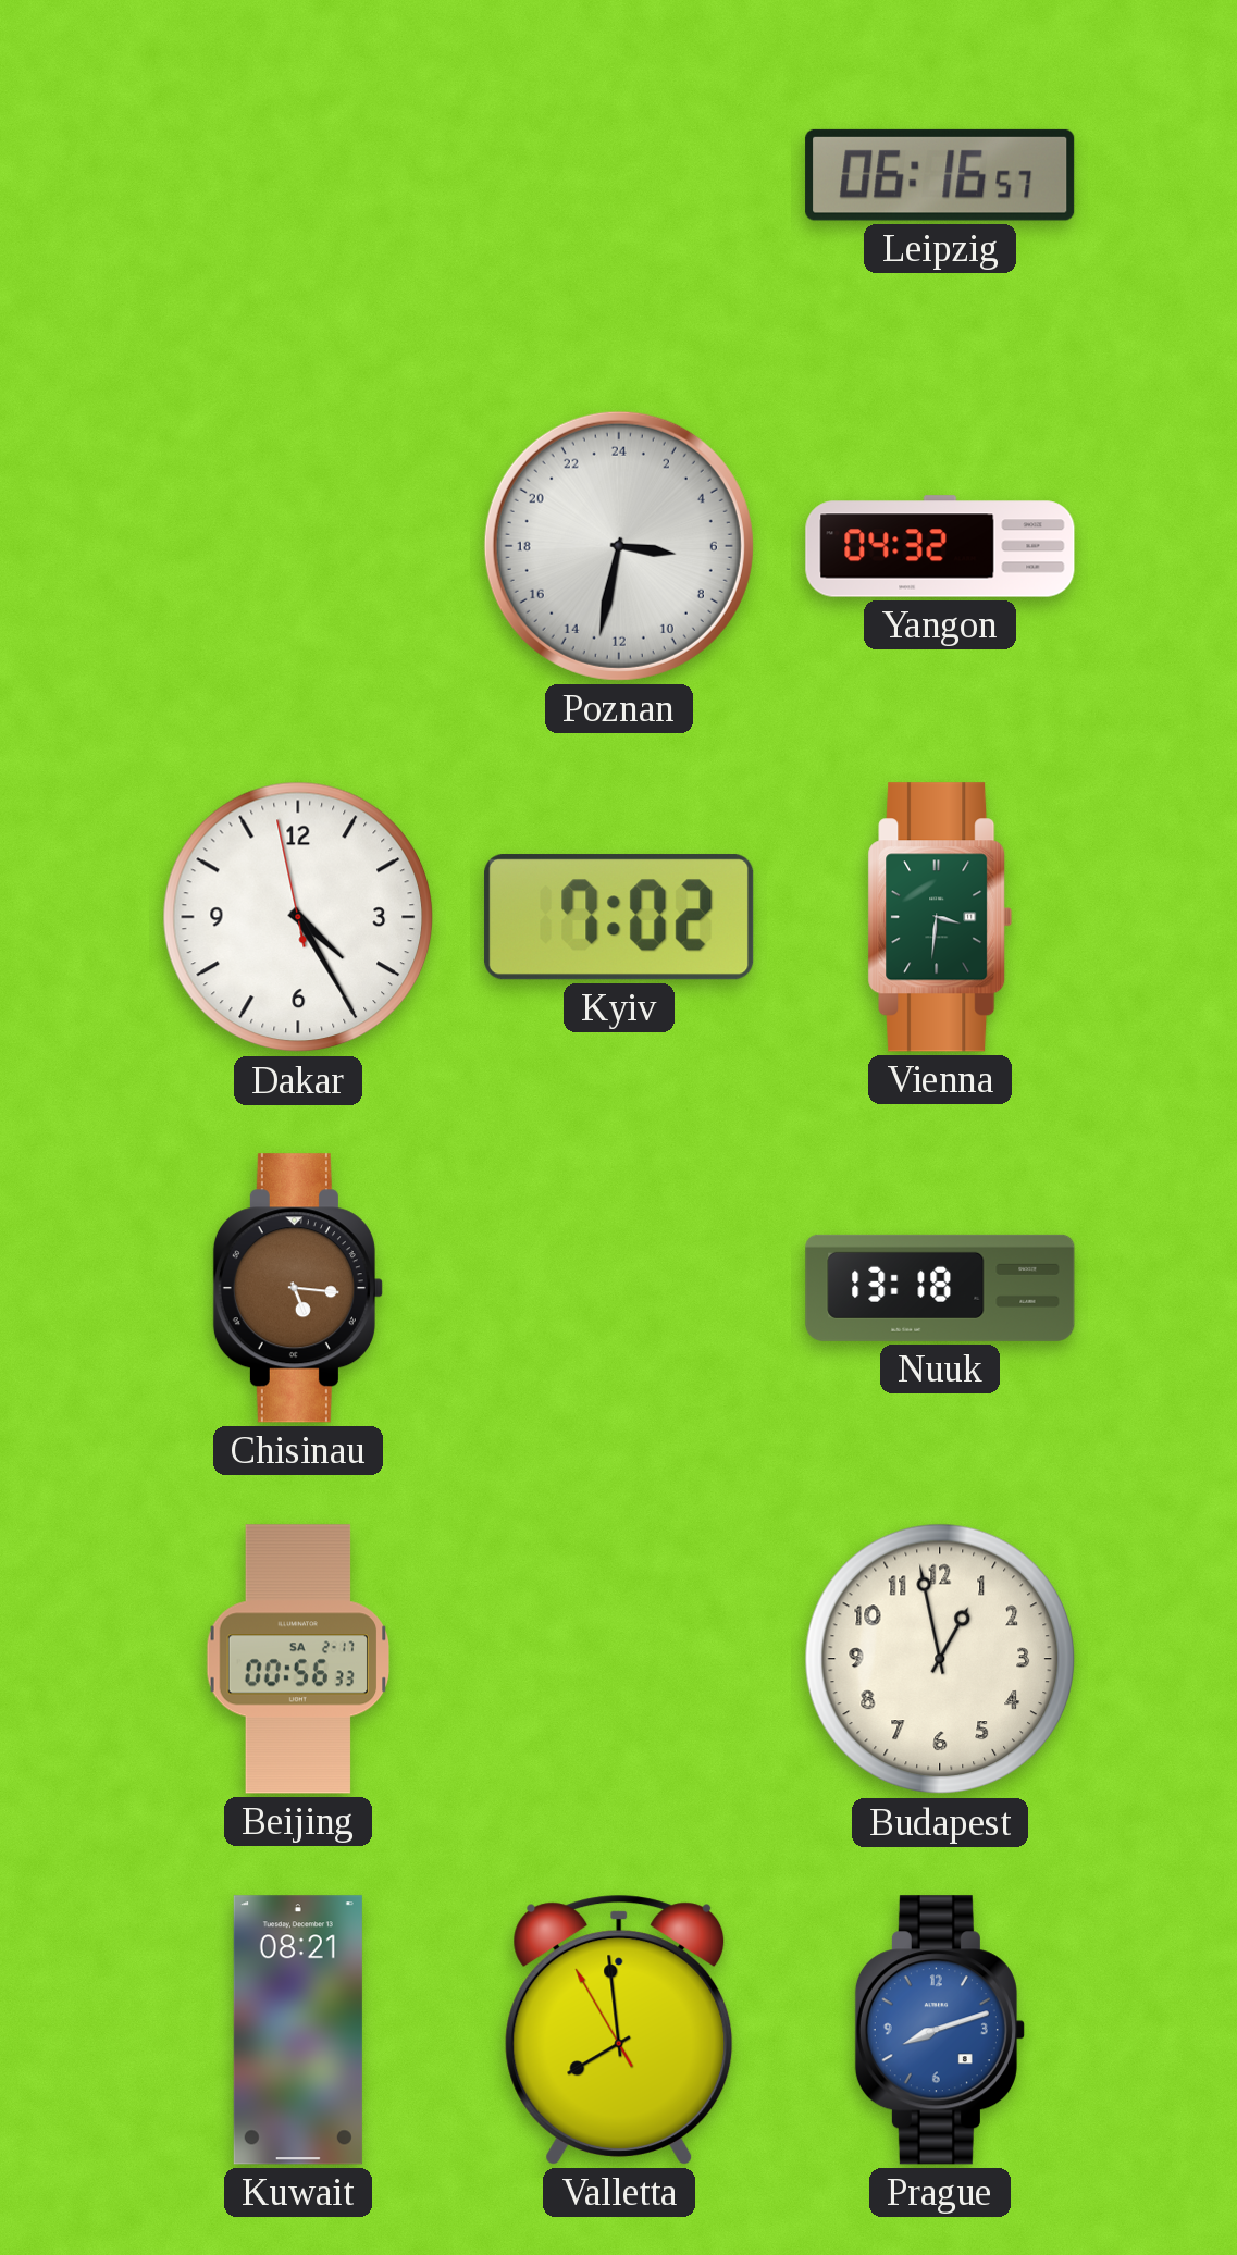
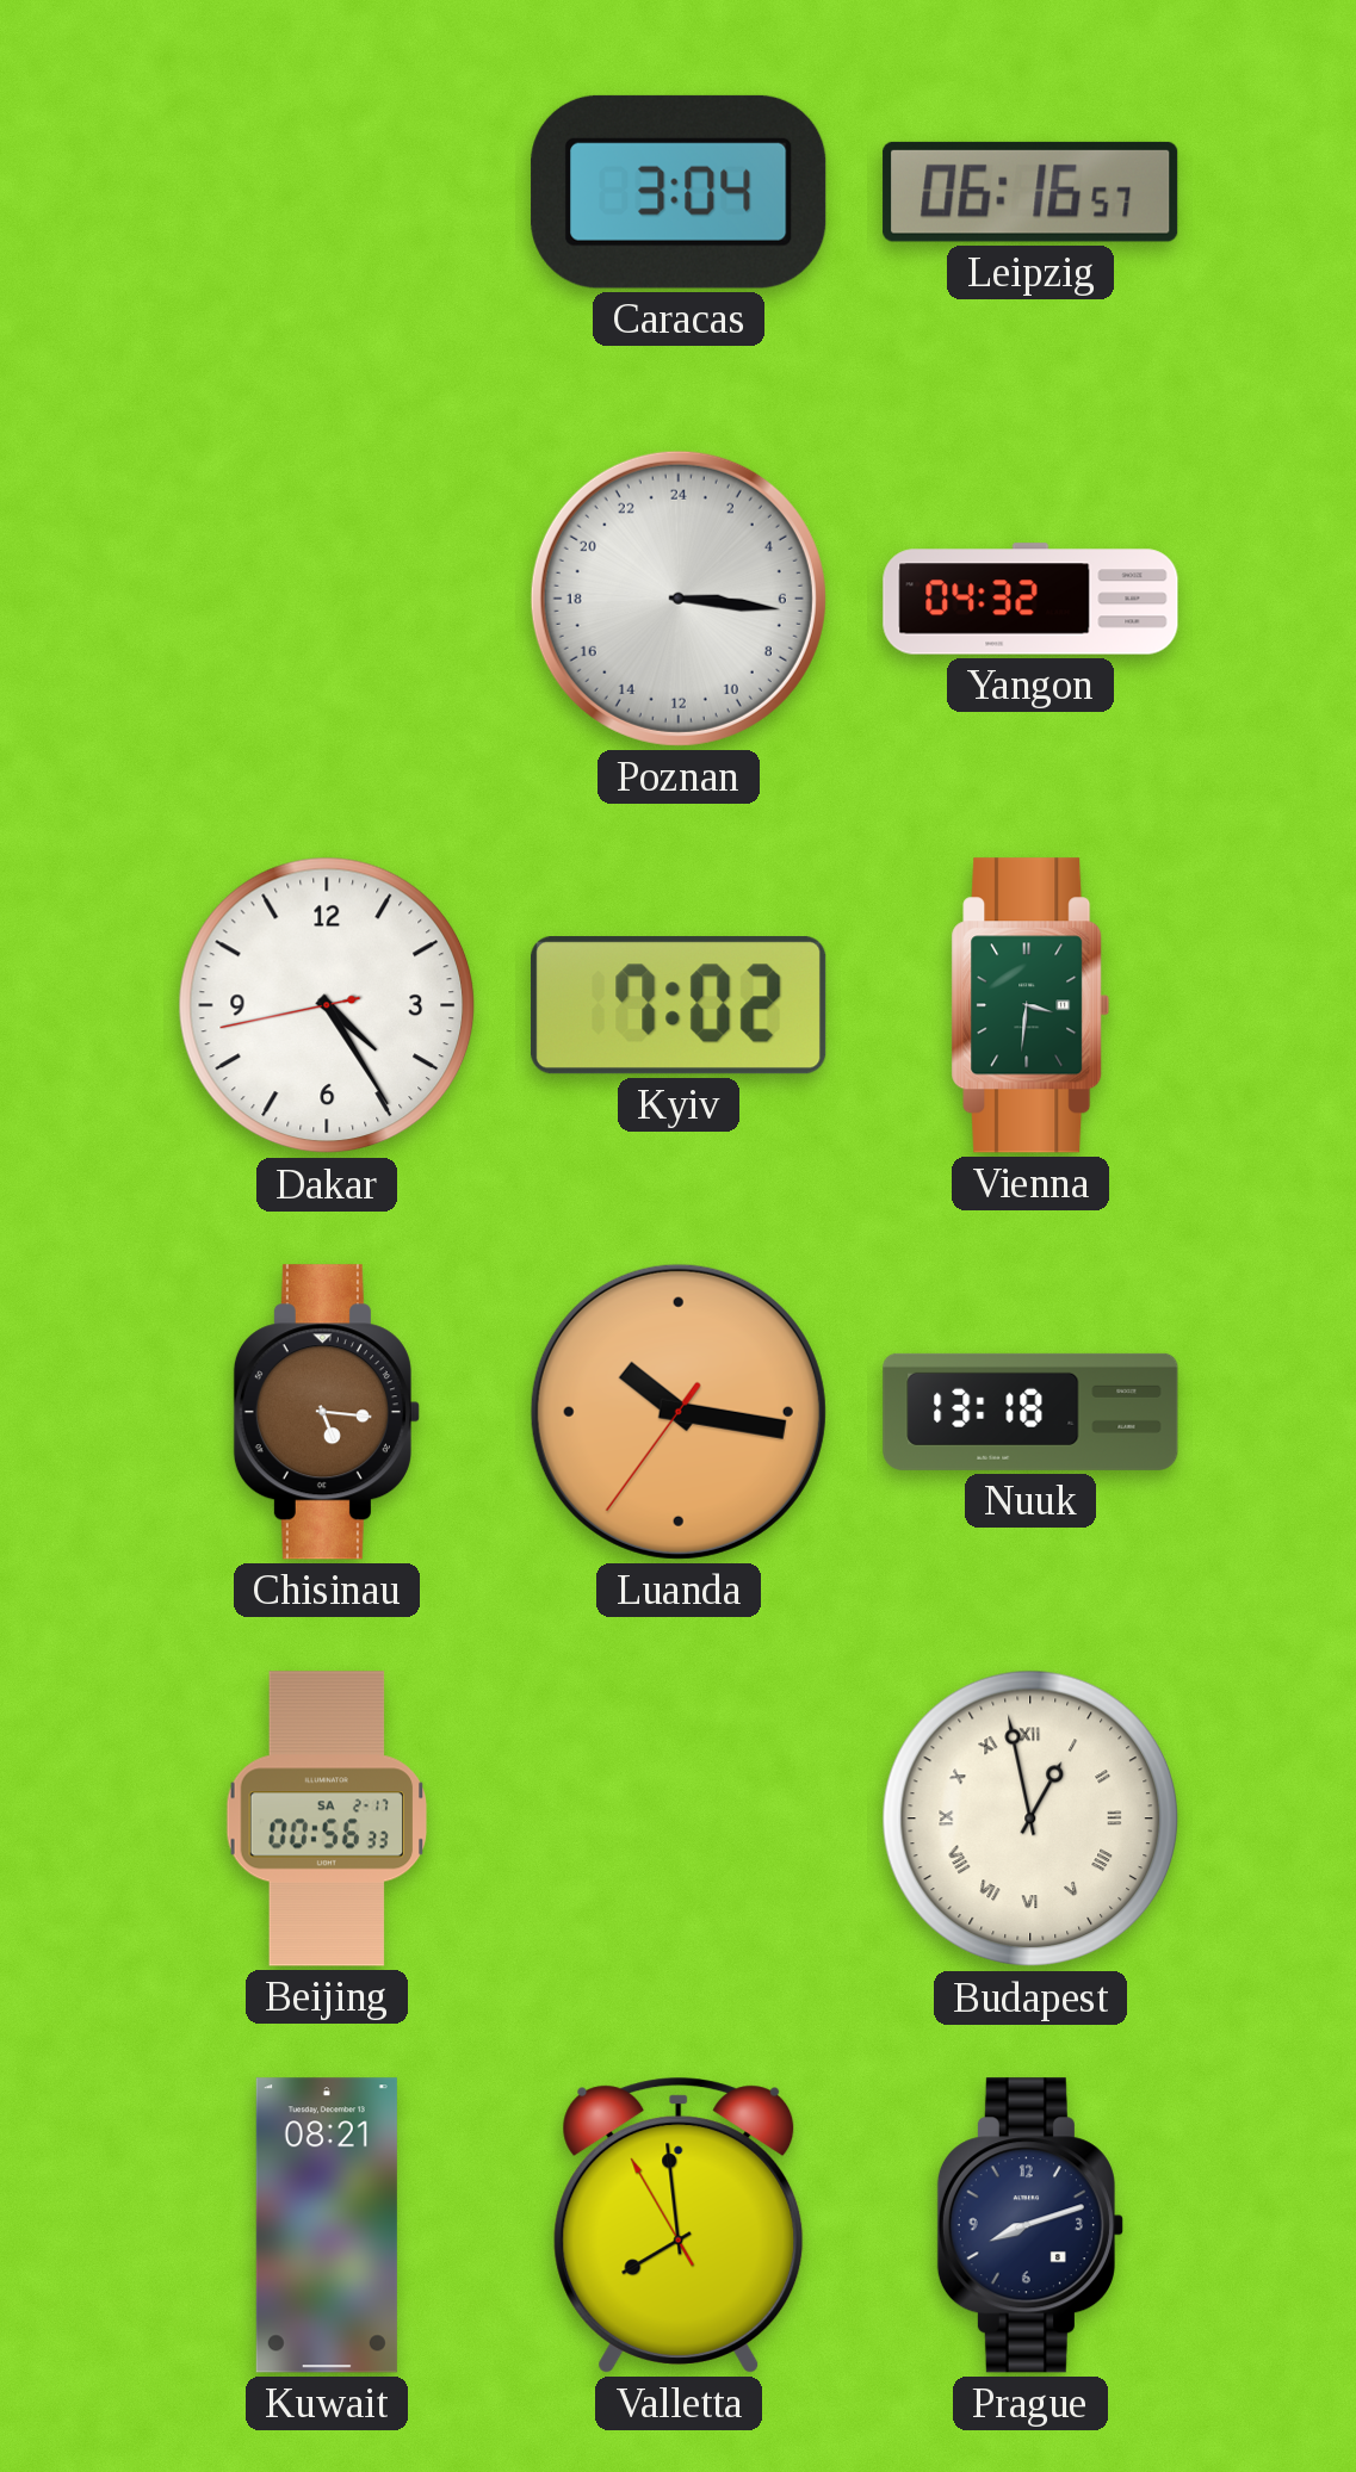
Caracas: none -> 3:04 (679, 192)
Poznan: 6:32 -> 6:16 (679, 599)
Dakar: 4:24:58 -> 4:24:43 (327, 1005)
Luanda: none -> 10:16 (679, 1412)
Budapest numerals: Arabic -> Roman (1030, 1819)
Prague dial: blue -> navy (1030, 2225)
